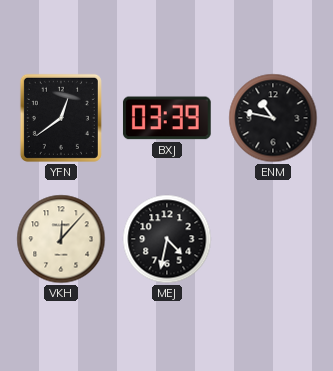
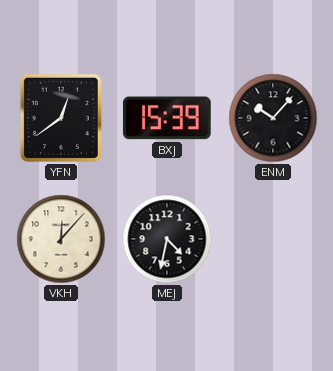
BXJ: 03:39 -> 15:39 (167, 118)
ENM: 10:47 -> 10:07 (273, 118)
